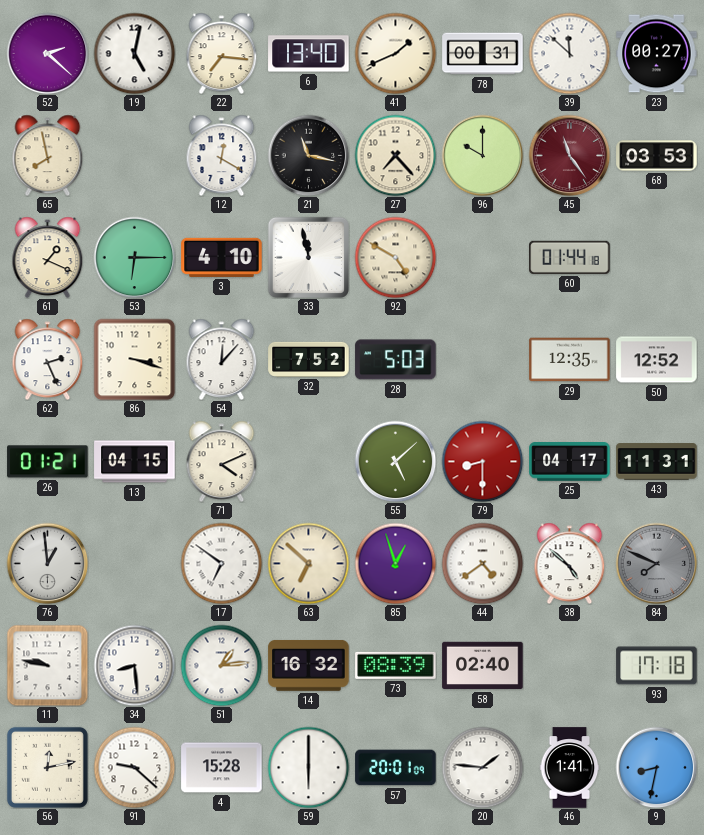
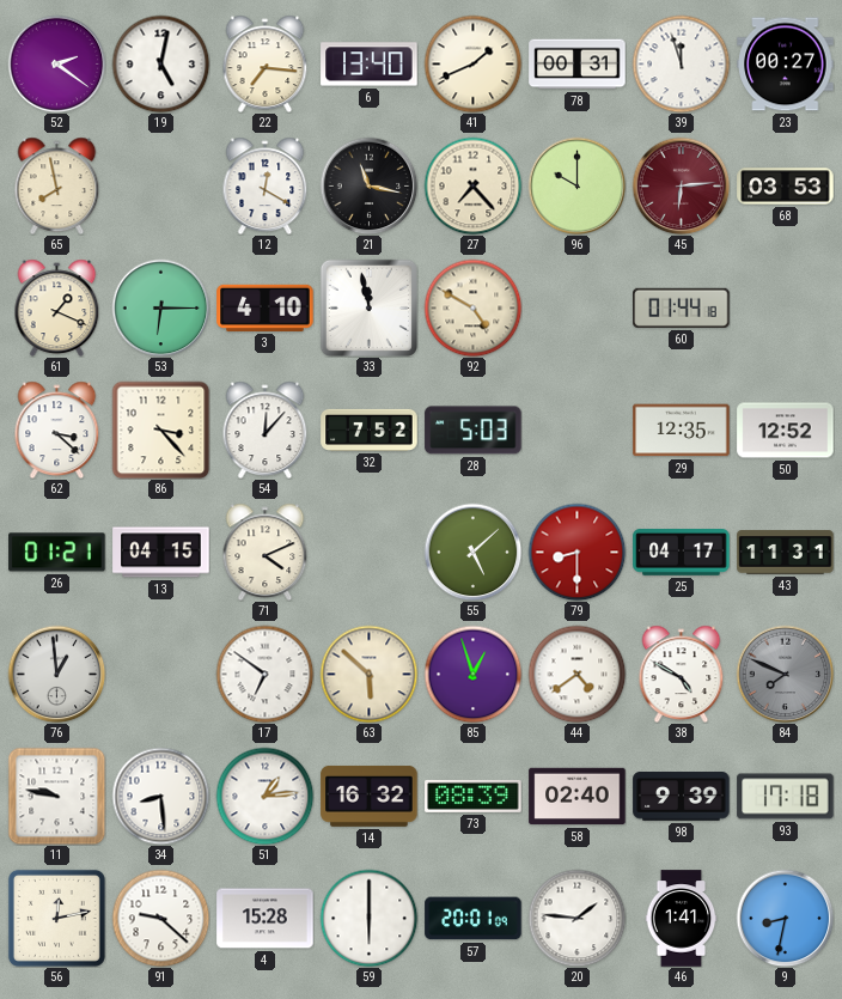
52: 2:22 -> 2:21 (56, 63)
39: 11:52 -> 11:57 (681, 63)
45: 11:24 -> 6:14 (681, 185)
62: 2:26 -> 3:22 (57, 430)
86: 3:18 -> 3:23 (160, 430)
63: 6:52 -> 5:52 (368, 674)
38: 4:52 -> 4:50 (682, 674)
98: none -> 9:39 (682, 797)
